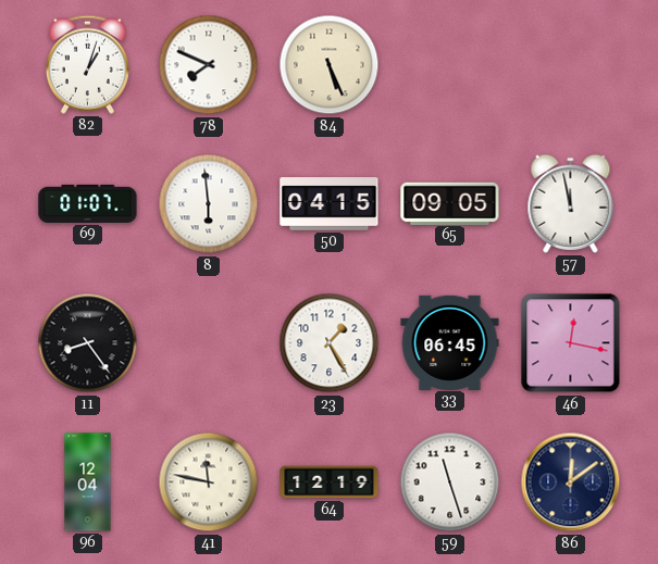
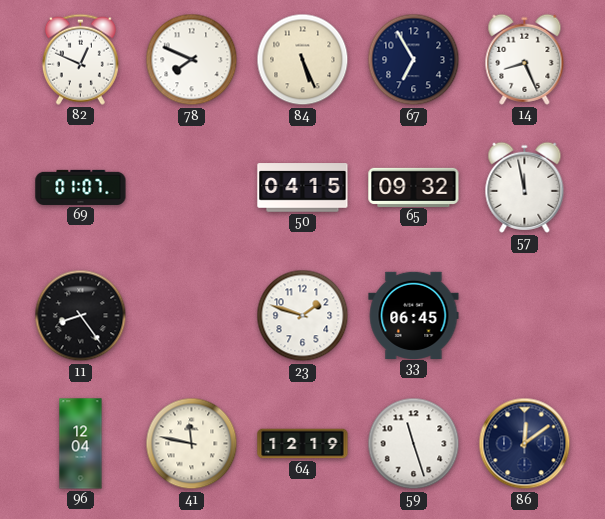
82: 1:03 -> 12:49 (80, 59)
67: none -> 6:55 (414, 60)
14: none -> 8:26 (525, 59)
8: 5:59 -> none (209, 204)
65: 09:05 -> 09:32 (414, 187)
23: 1:25 -> 1:48 (303, 316)
46: 12:17 -> none (571, 343)
